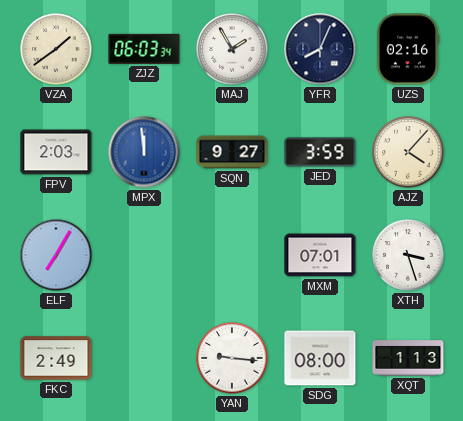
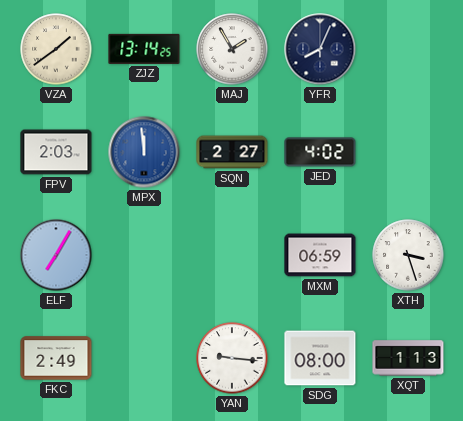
ZJZ: 06:03 -> 13:14 (144, 49)
UZS: 02:16 -> none (408, 49)
SQN: 9:27 -> 2:27 (232, 152)
JED: 3:59 -> 4:02 (320, 152)
AJZ: 4:07 -> none (408, 152)
MXM: 07:01 -> 06:59 (320, 255)
